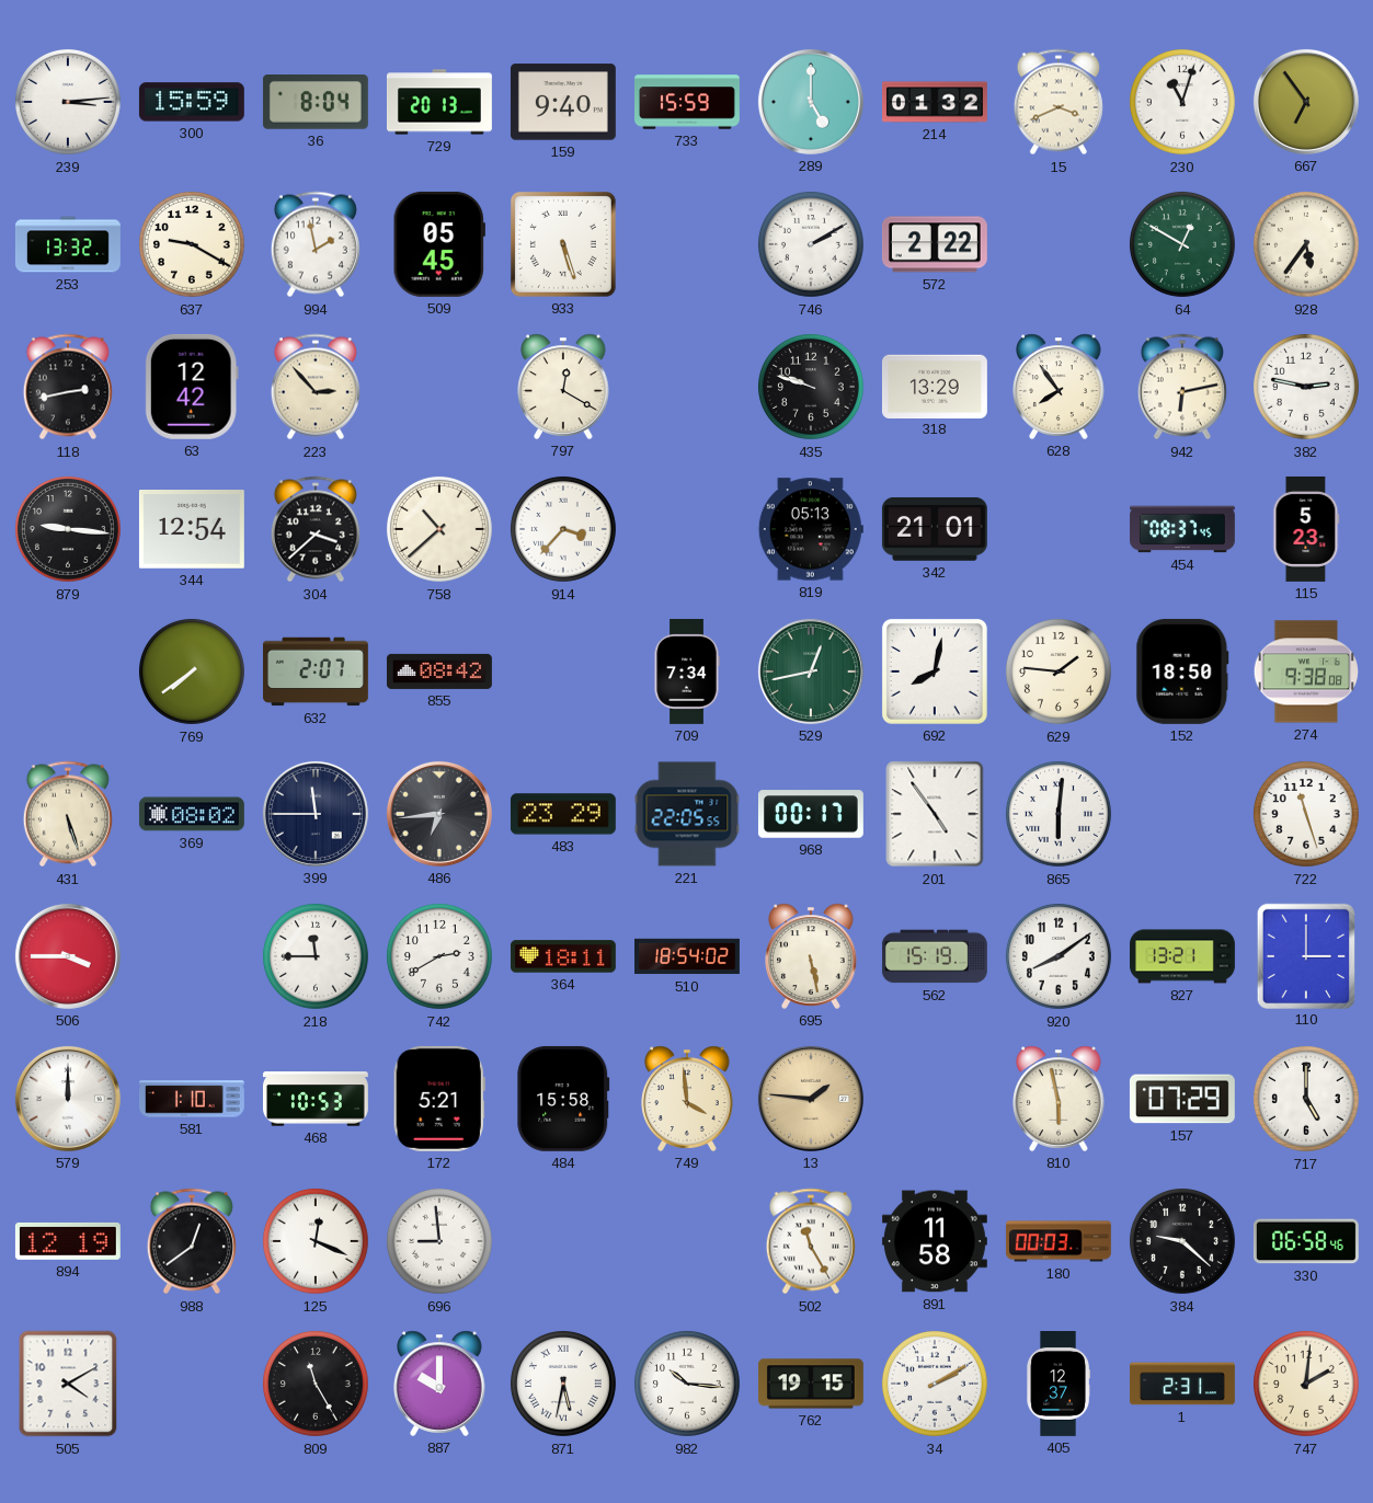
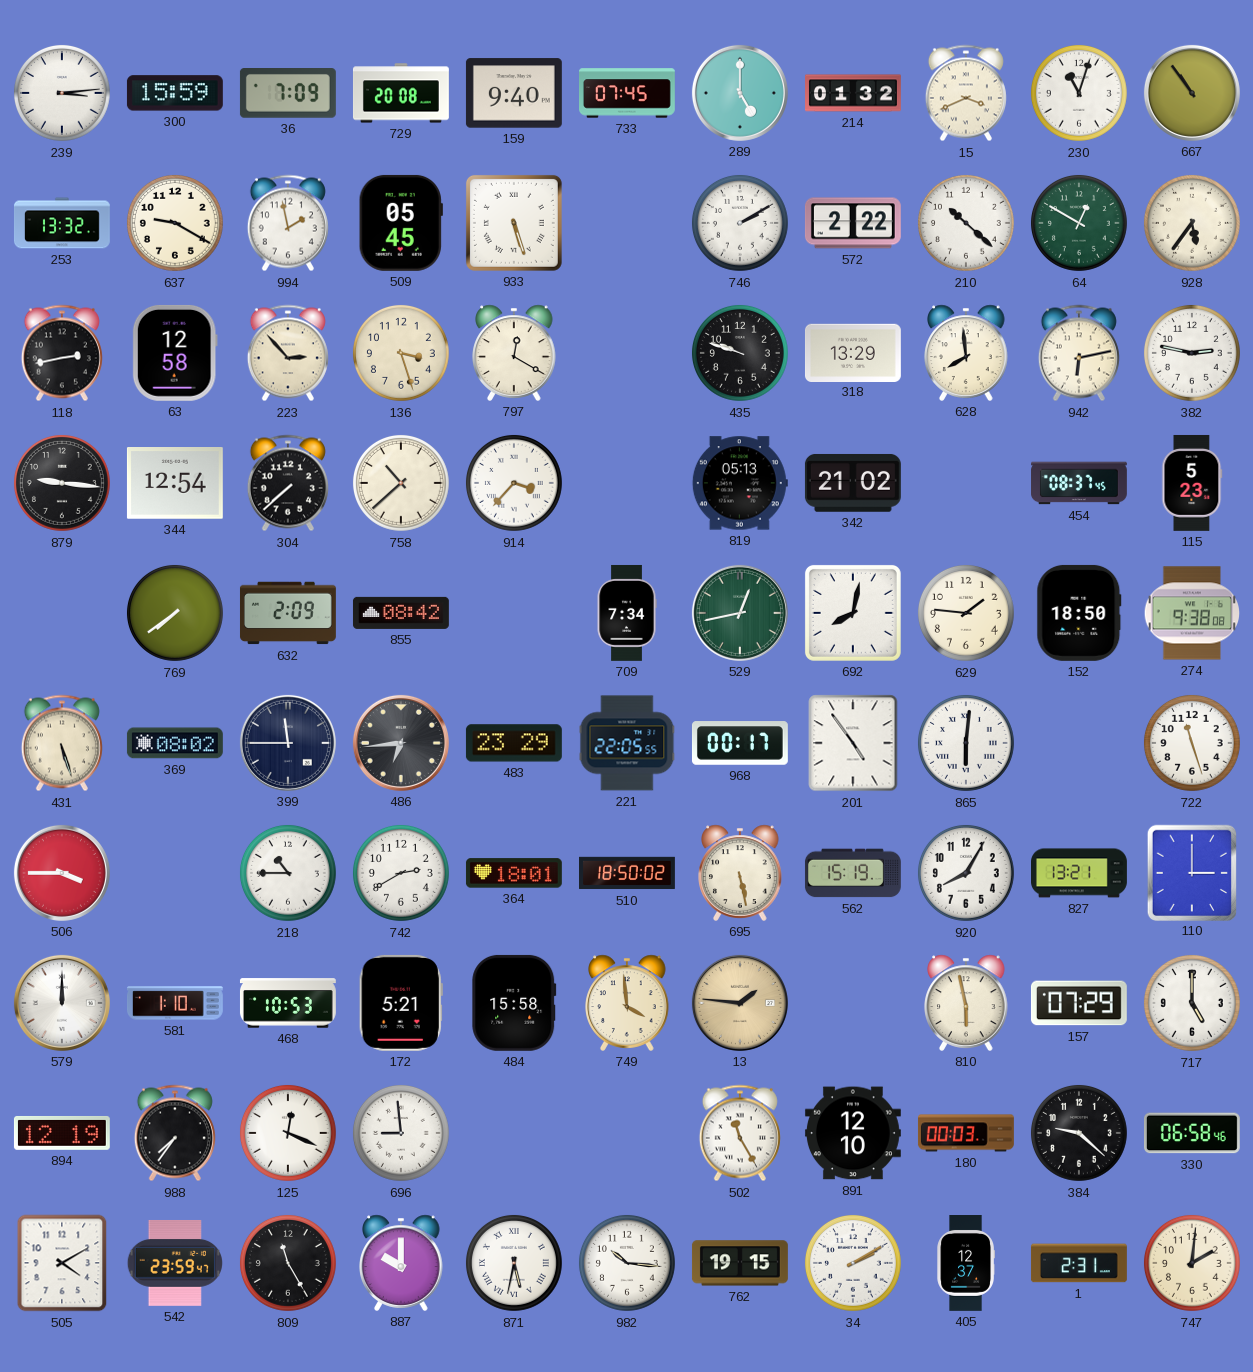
36: 8:04 -> 7:09 (288, 94)
729: 20:13 -> 20:08 (401, 93)
733: 15:59 -> 07:45 (628, 93)
667: 6:54 -> 10:54 (1192, 93)
210: none -> 10:22 (966, 223)
63: 12:42 -> 12:58 (175, 353)
136: none -> 3:27 (401, 353)
628: 7:54 -> 7:59 (966, 353)
304: 3:38 -> 7:38 (288, 483)
342: 21:01 -> 21:02 (853, 483)
632: 2:07 -> 2:09 (288, 613)
218: 11:45 -> 10:45 (288, 873)
364: 18:11 -> 18:01 (514, 873)
510: 18:54 -> 18:50 (628, 873)
920: 8:09 -> 8:05 (966, 873)
988: 12:39 -> 7:36 (175, 1133)
891: 11:58 -> 12:10 (853, 1133)
542: none -> 23:59 (174, 1263)
